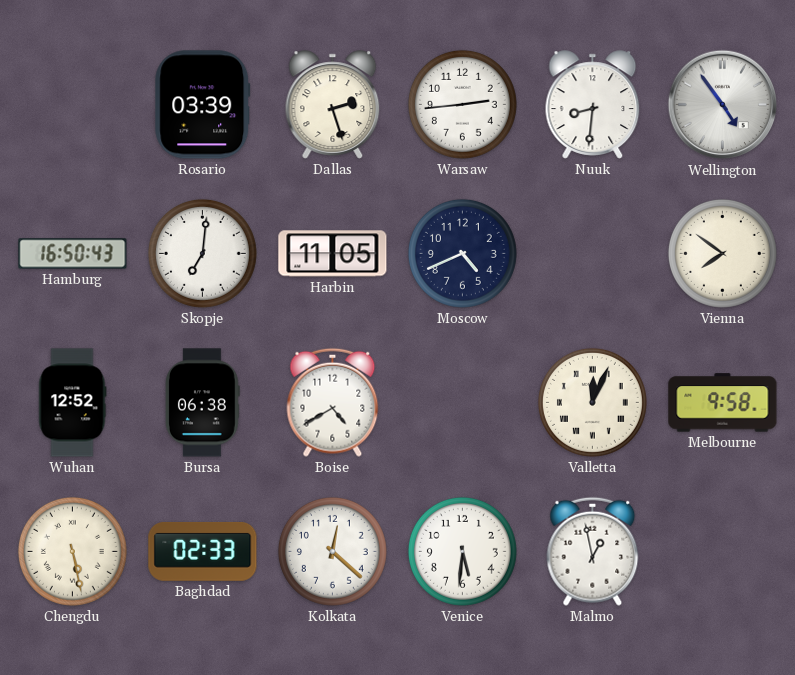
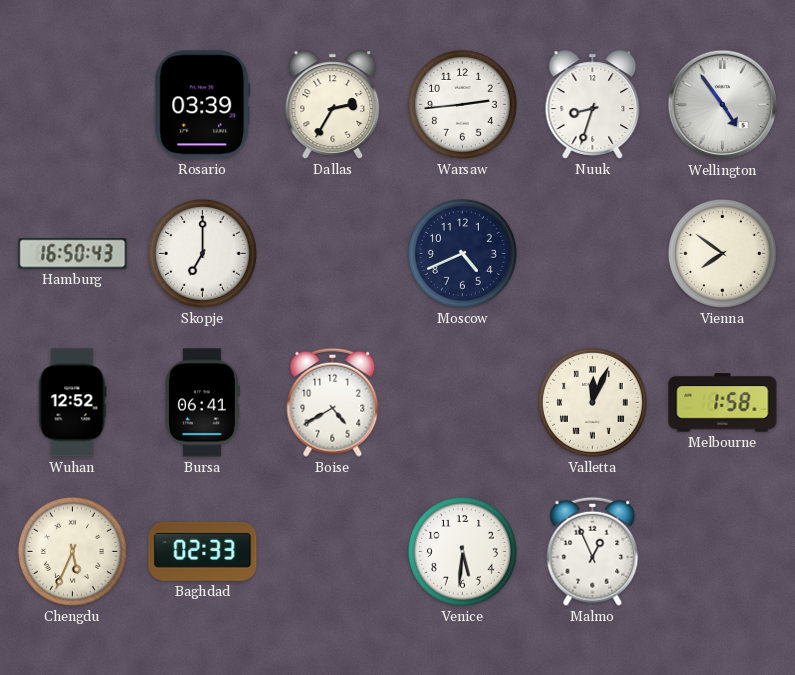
Dallas: 2:27 -> 2:35 (333, 105)
Nuuk: 8:31 -> 8:33 (593, 105)
Skopje: 7:01 -> 7:00 (202, 253)
Harbin: 11:05 -> none (333, 254)
Bursa: 06:38 -> 06:41 (202, 403)
Melbourne: 9:58 -> 1:58 (723, 403)
Chengdu: 5:28 -> 5:34 (72, 551)
Kolkata: 12:22 -> none (332, 551)
Malmo: 12:58 -> 12:56 (593, 551)
